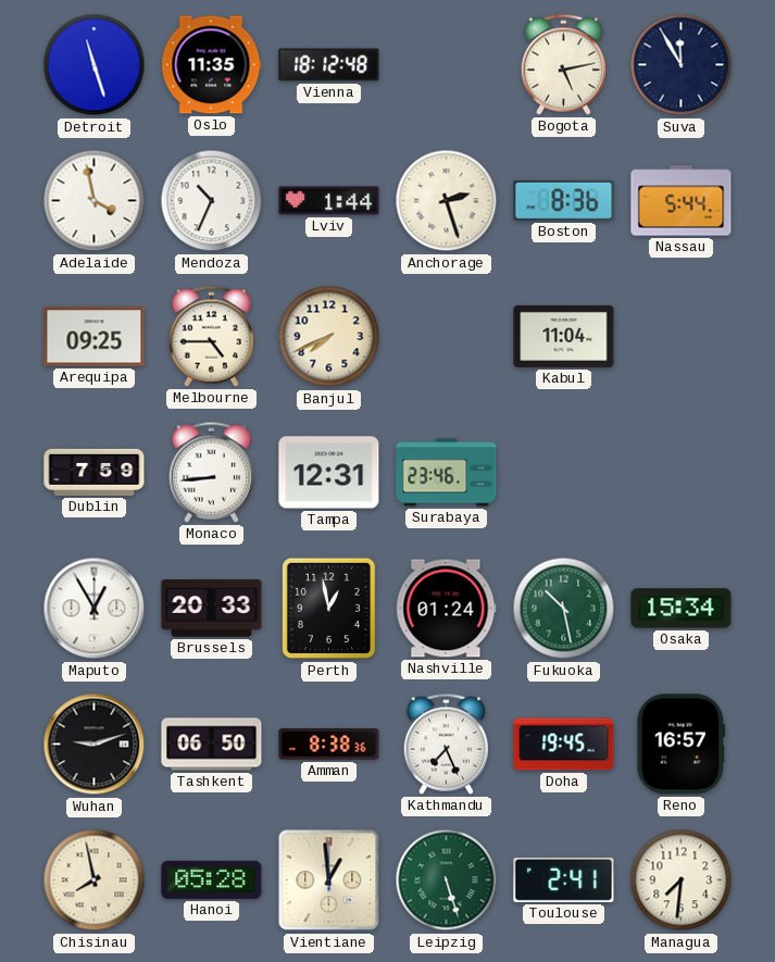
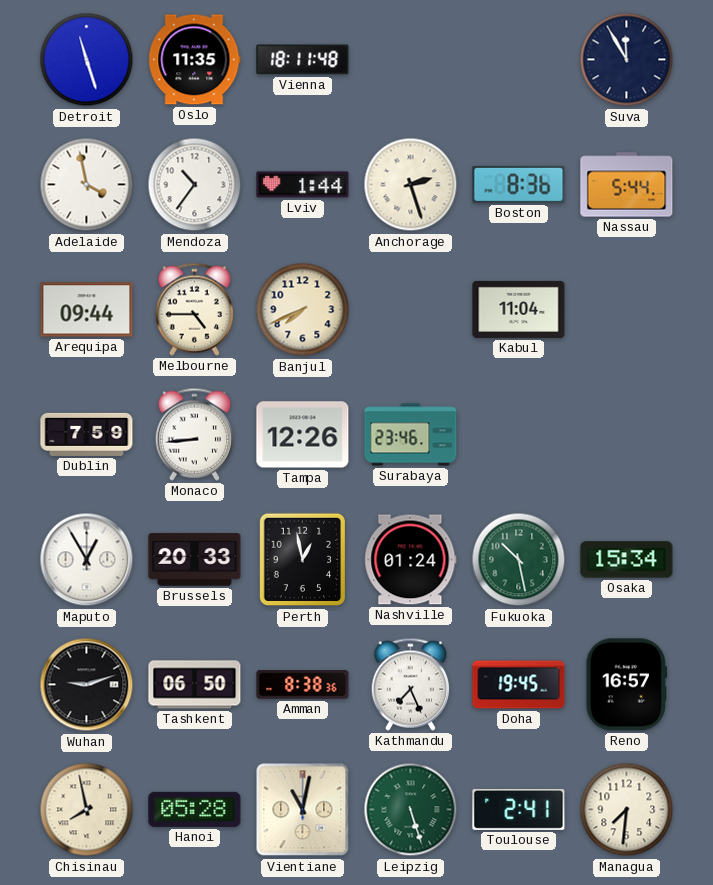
Vienna: 18:12 -> 18:11 (303, 60)
Bogota: 5:13 -> none (563, 64)
Mendoza: 10:34 -> 10:36 (195, 185)
Arequipa: 09:25 -> 09:44 (87, 310)
Tampa: 12:31 -> 12:26 (303, 435)
Vientiane: 12:59 -> 11:02 (303, 810)
